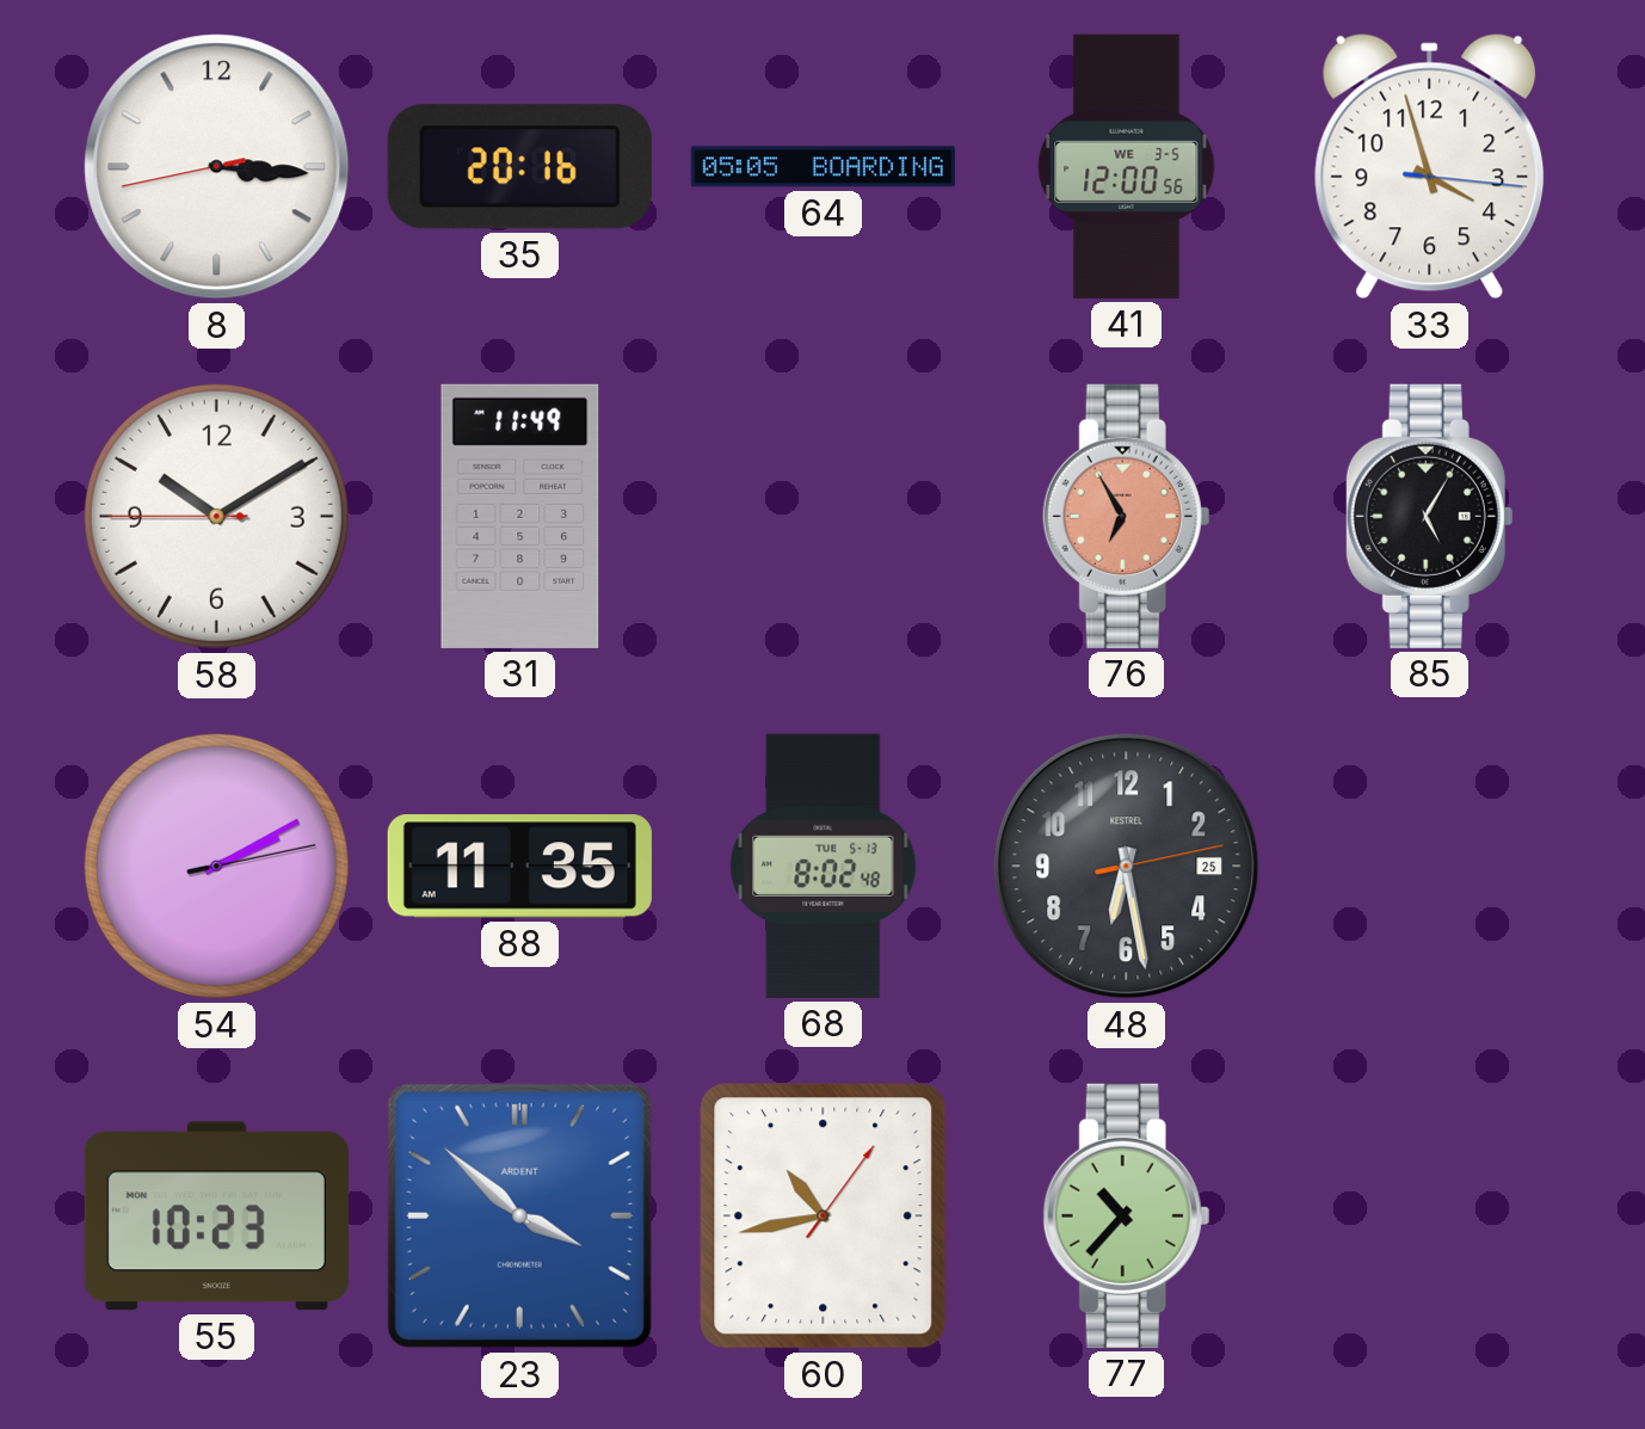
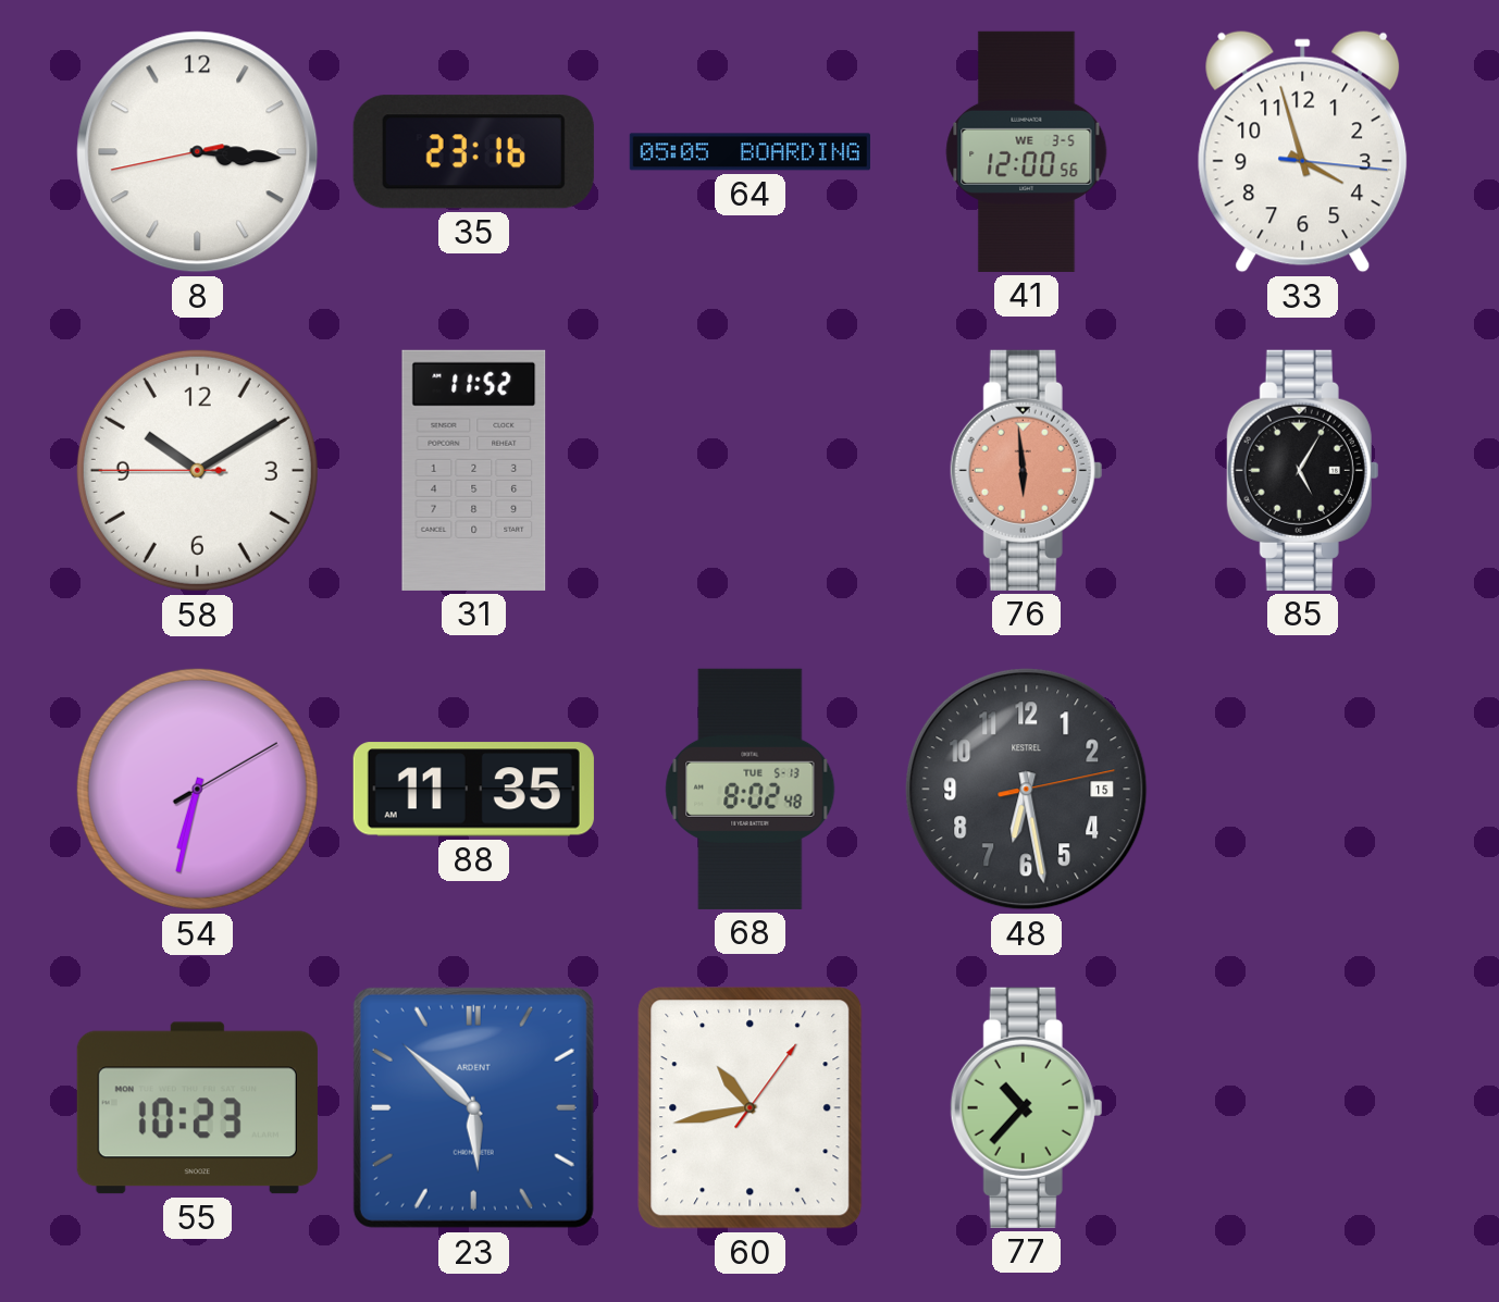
35: 20:16 -> 23:16 (473, 152)
31: 11:49 -> 11:52 (474, 470)
76: 6:55 -> 5:59 (1027, 470)
54: 2:10 -> 6:32 (197, 789)
48 date: 25 -> 15 (1027, 790)
23: 3:52 -> 5:52 (473, 1107)
